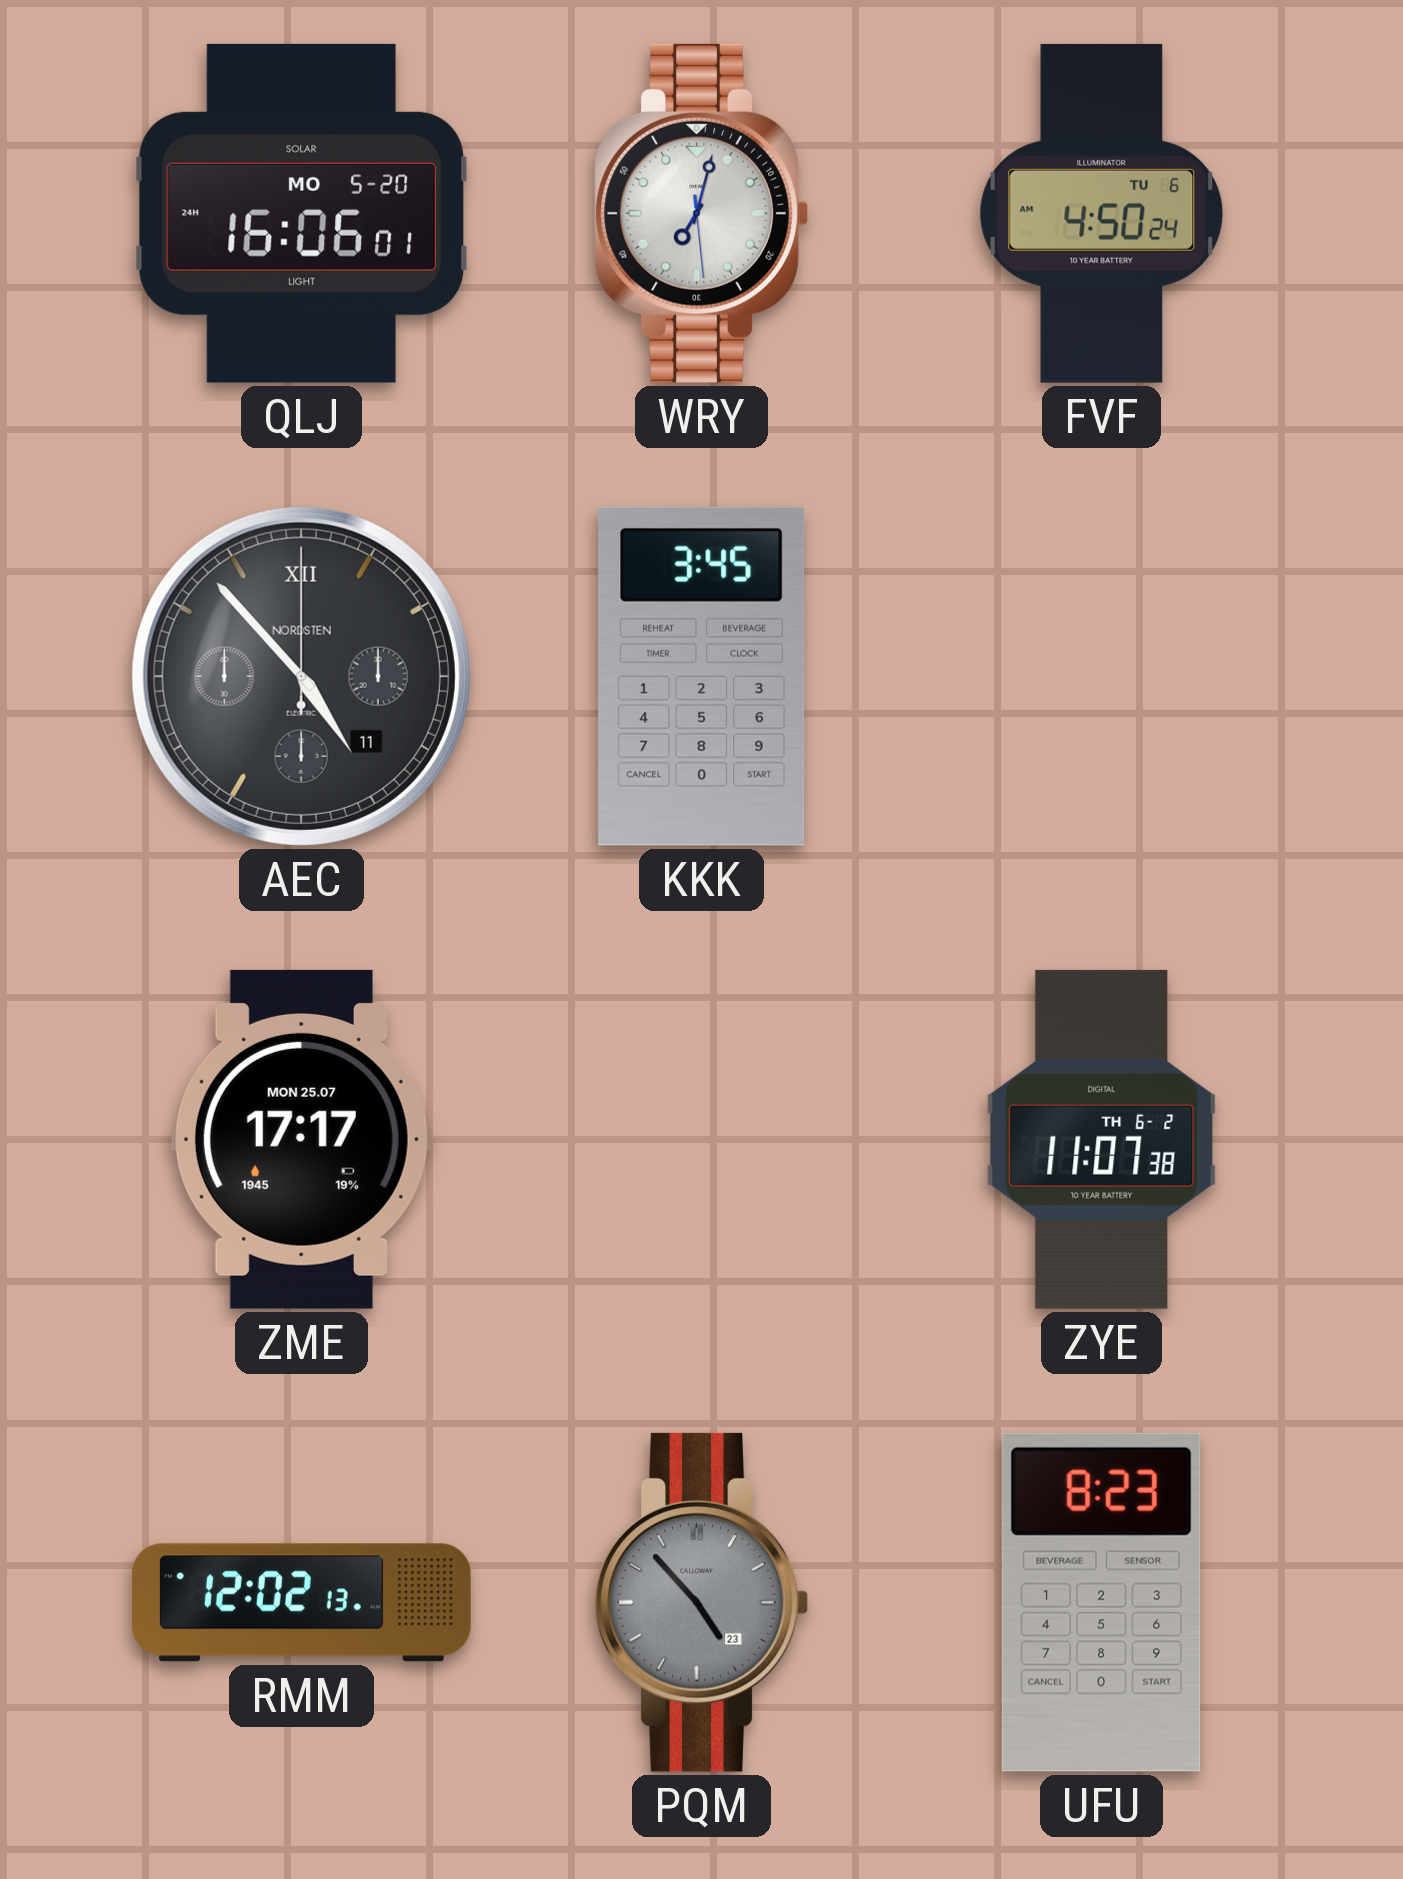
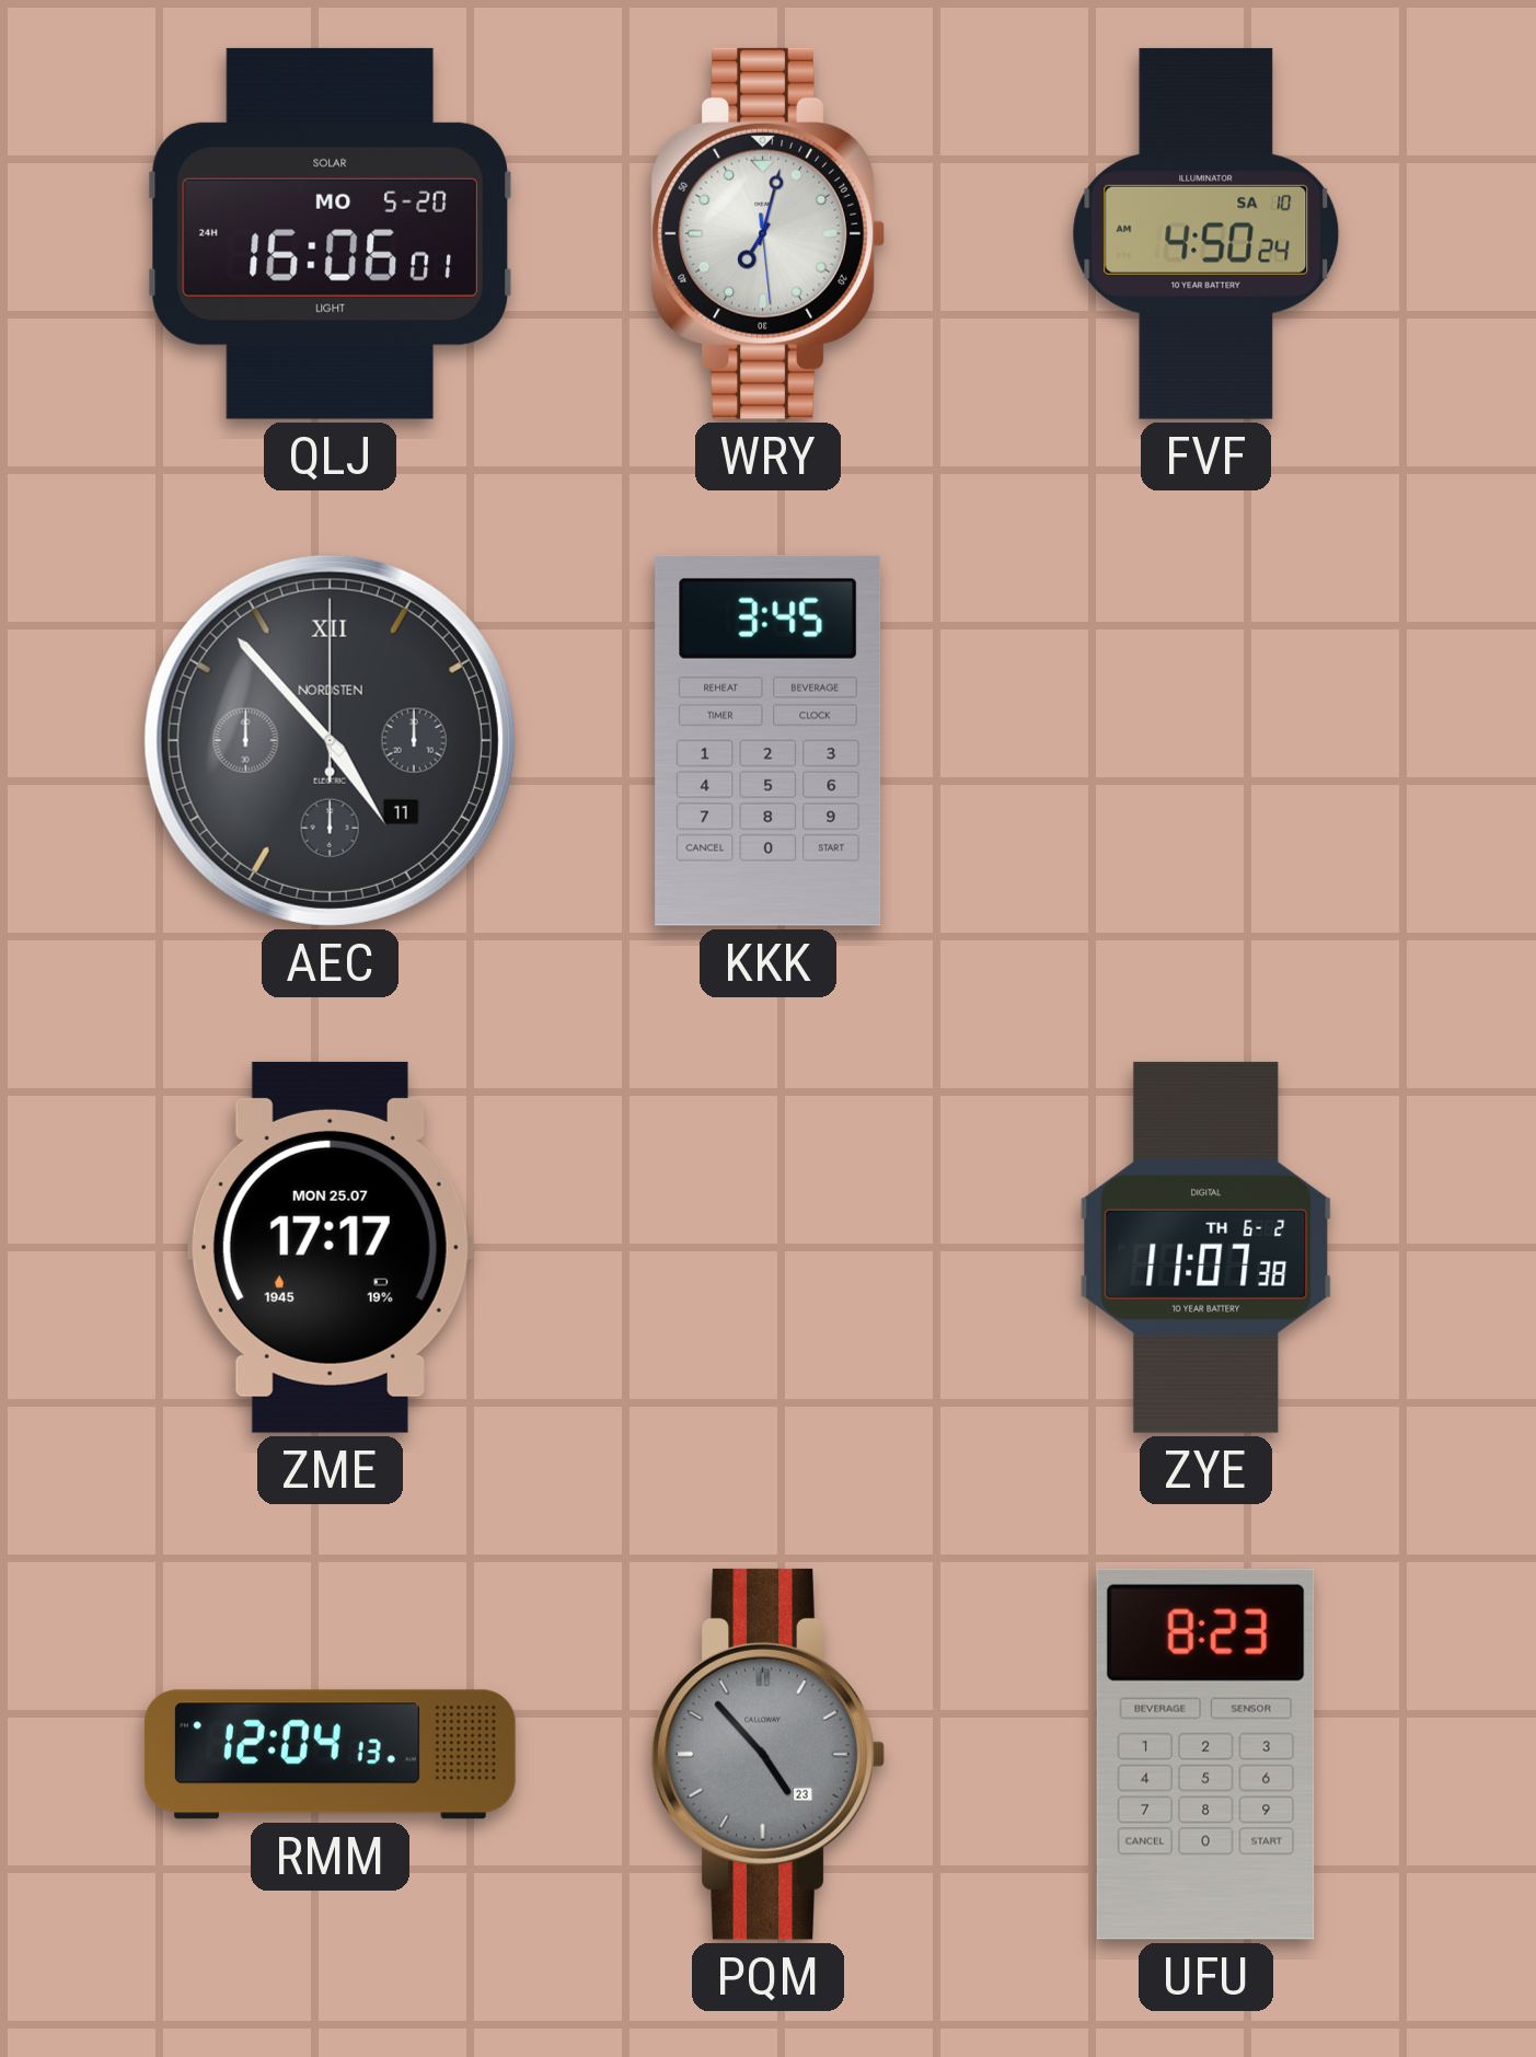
FVF date: TU 6 -> SA 10 (1206, 233)
RMM: 12:02 -> 12:04 (330, 1755)
